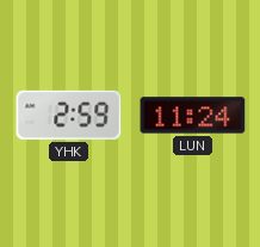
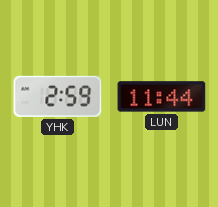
LUN: 11:24 -> 11:44 (162, 97)
